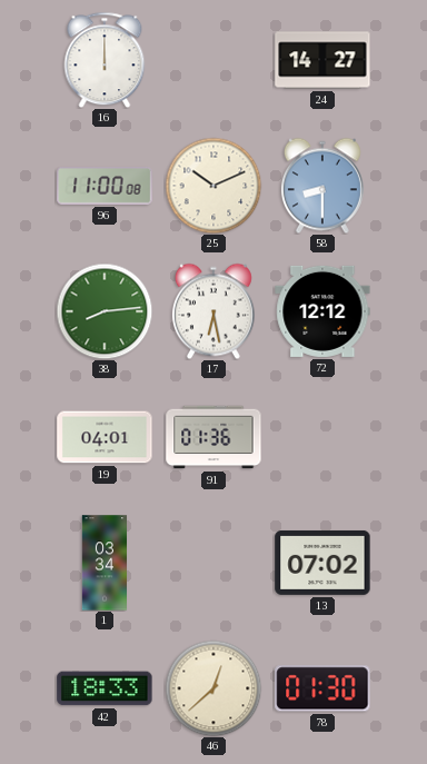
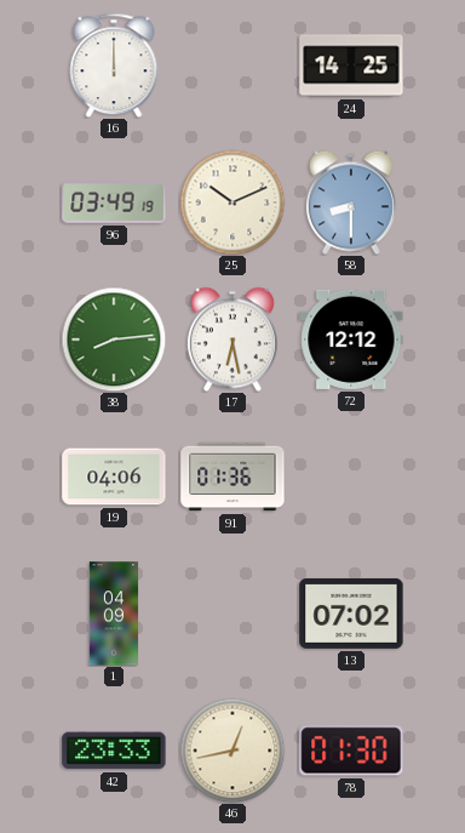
24: 14:27 -> 14:25 (351, 65)
96: 11:00 -> 03:49 (114, 202)
19: 04:01 -> 04:06 (114, 477)
1: 03:34 -> 04:09 (114, 614)
42: 18:33 -> 23:33 (114, 751)
46: 12:38 -> 12:43 (232, 751)
